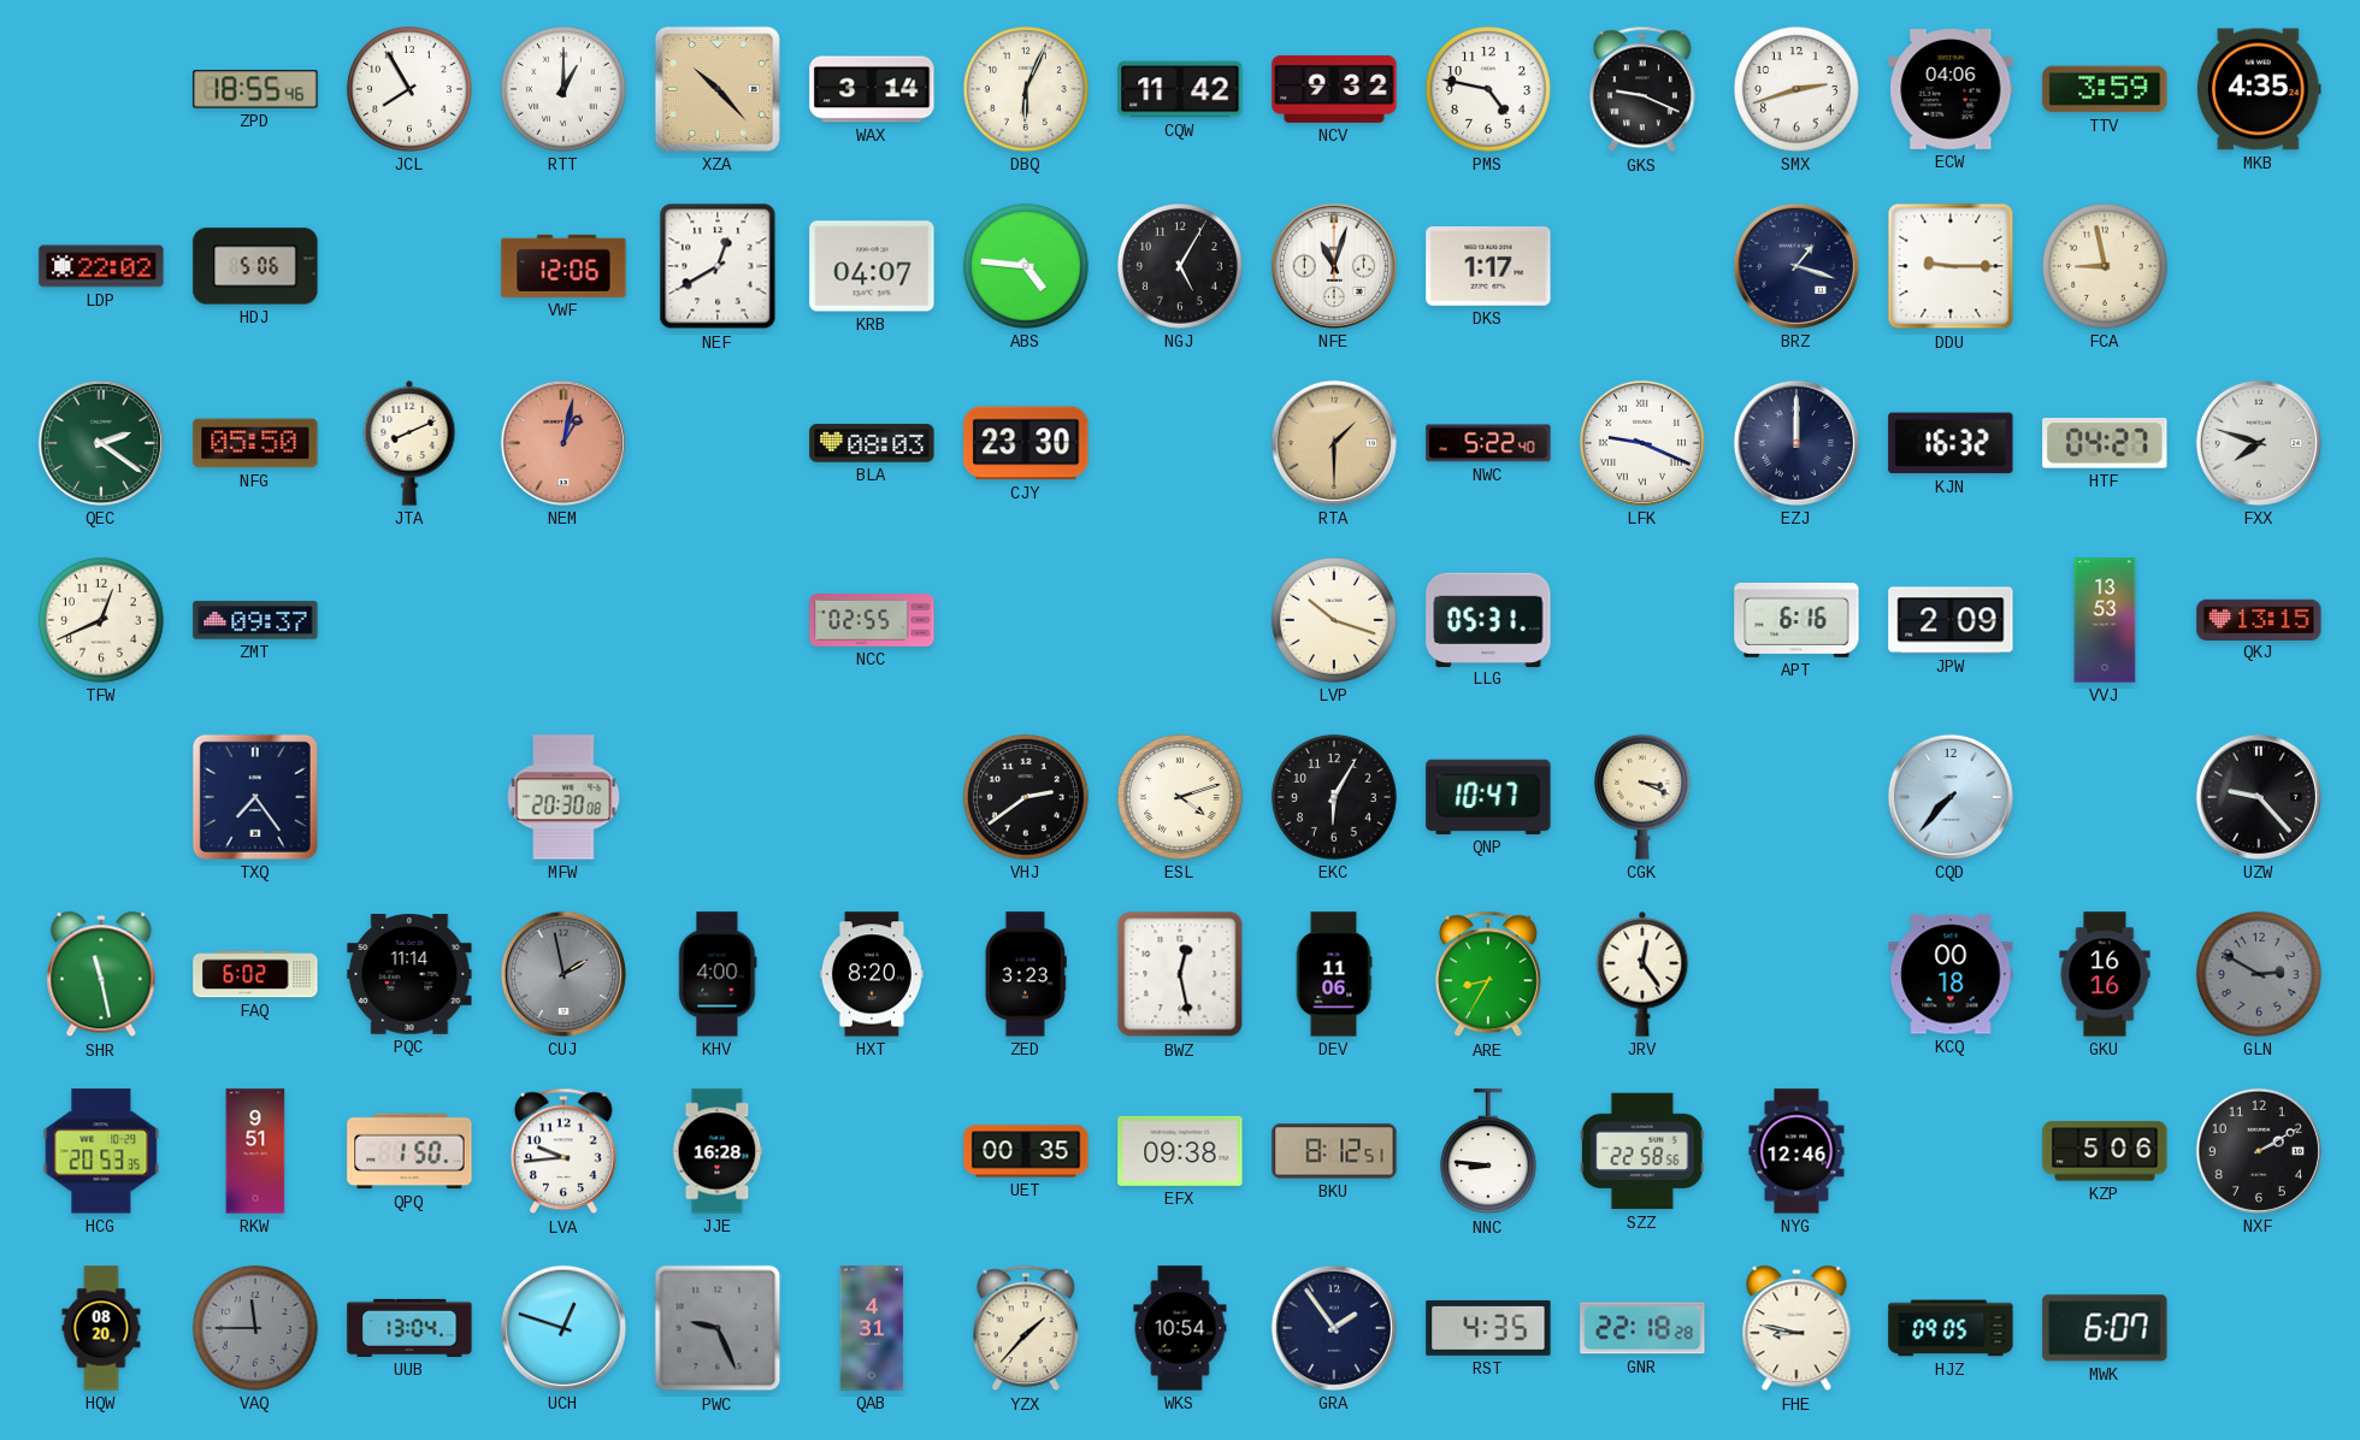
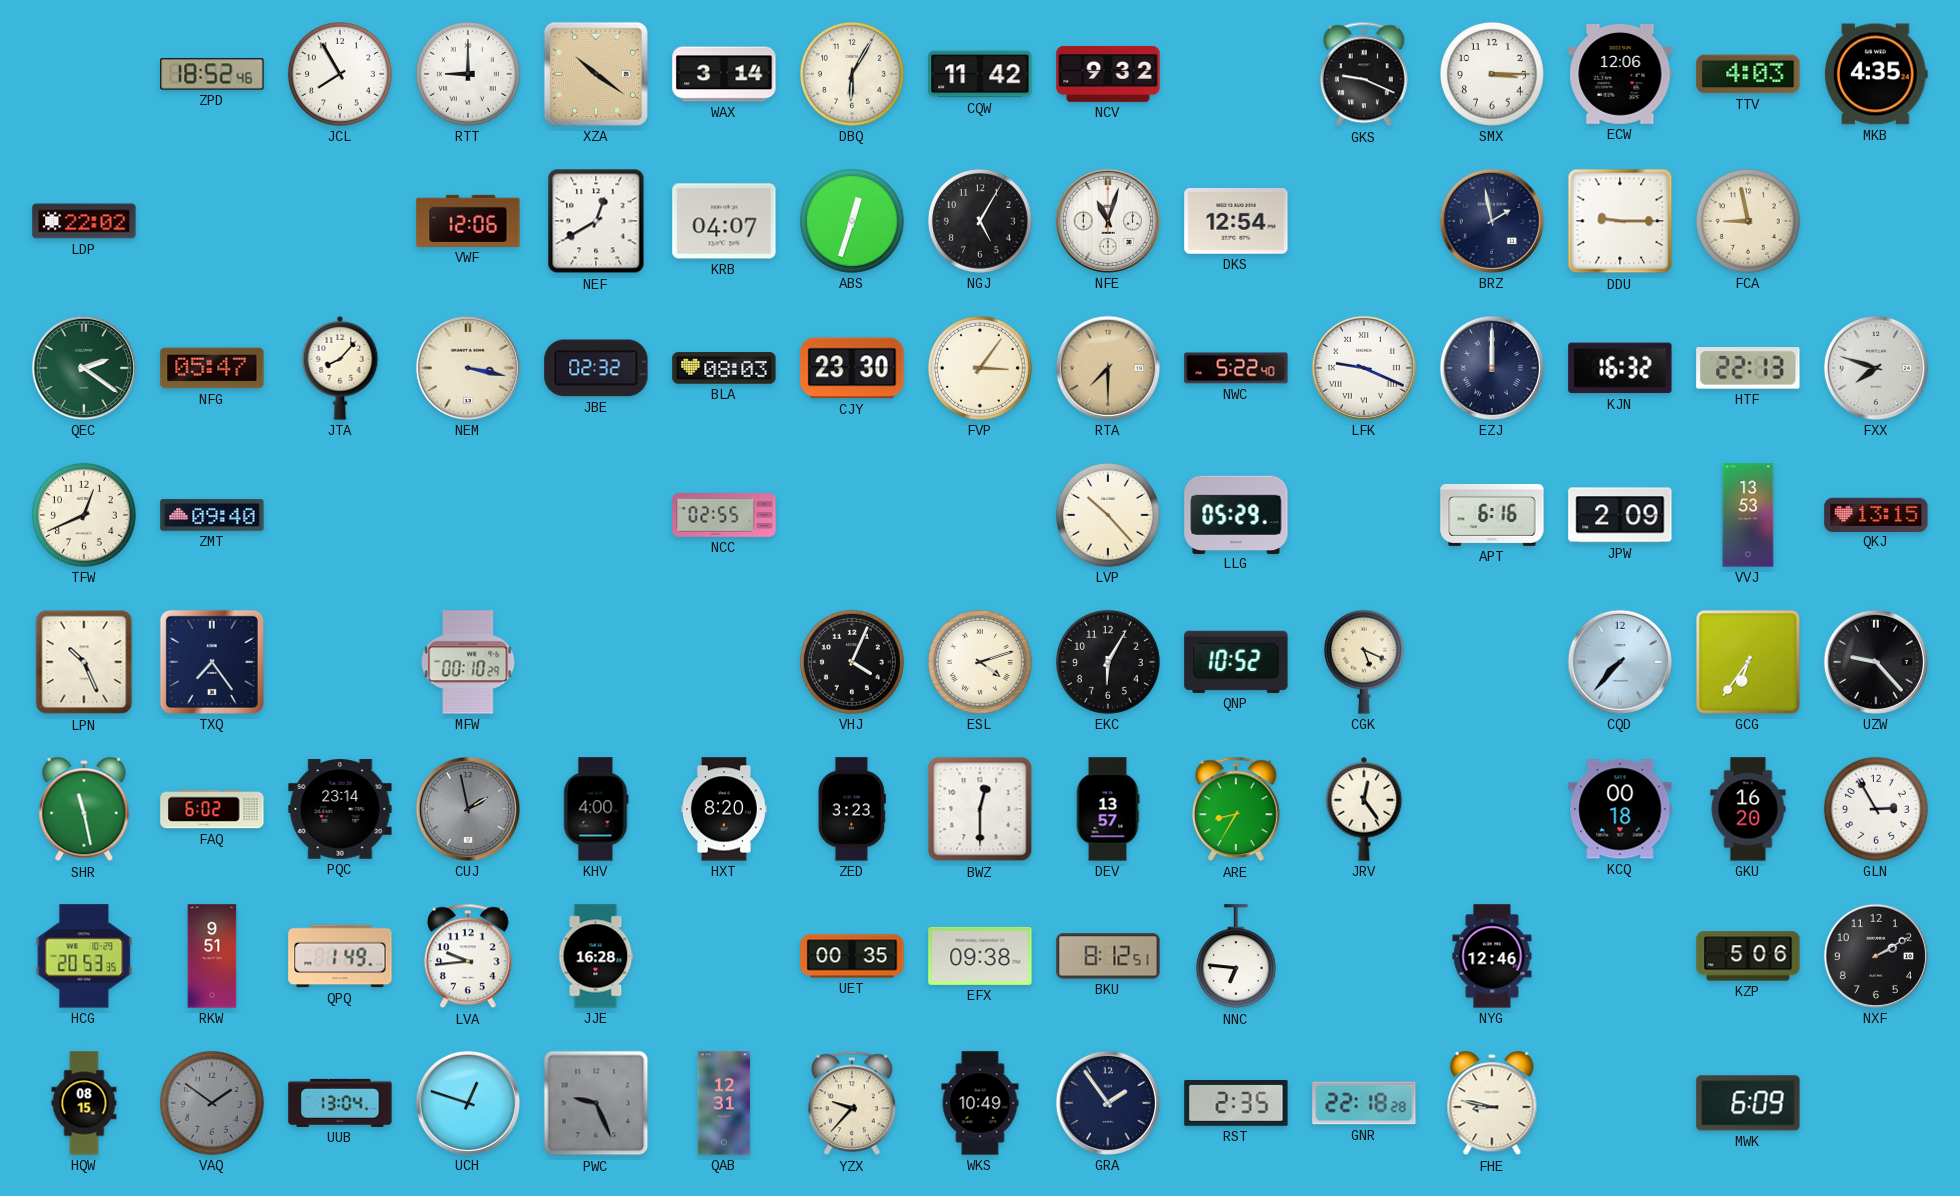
ZPD: 18:55 -> 18:52 (212, 74)
RTT: 1:00 -> 9:00 (468, 74)
XZA: 10:23 -> 10:21 (596, 74)
DBQ: 6:04 -> 6:05 (852, 74)
PMS: 4:47 -> none (1488, 89)
SMX: 2:42 -> 3:15 (1492, 74)
ECW: 04:06 -> 12:06 (1620, 75)
TTV: 3:59 -> 4:03 (1748, 74)
HDJ: 5:06 -> none (255, 266)
ABS: 4:46 -> 12:33 (852, 221)
DKS: 1:17 -> 12:54 (1236, 222)
BRZ: 1:18 -> 1:58 (1492, 221)
NFG: 05:50 -> 05:47 (212, 368)
JTA: 8:11 -> 8:07 (340, 368)
NEM: 1:02 -> 3:17 (468, 368)
NEM dial: salmon -> cream (468, 368)
JBE: none -> 02:32 (596, 368)
FVP: none -> 3:06 (980, 368)
RTA: 1:30 -> 7:30 (1108, 368)
HTF: 04:27 -> 22:13 (1748, 368)
ZMT: 09:37 -> 09:40 (212, 515)
LVP: 10:18 -> 10:23 (1108, 515)
LLG: 05:31 -> 05:29 (1236, 514)
LPN: none -> 10:26 (84, 662)
MFW: 20:30 -> 00:10 (468, 662)
VHJ: 2:39 -> 4:04 (852, 662)
QNP: 10:47 -> 10:52 (1236, 662)
CGK: 3:19 -> 5:19 (1364, 662)
GCG: none -> 6:36 (1748, 662)
PQC: 11:14 -> 23:14 (340, 809)
BWZ: 12:28 -> 12:30 (980, 809)
DEV: 11:06 -> 13:57 (1108, 809)
GKU: 16:16 -> 16:20 (1748, 809)
GLN: 2:50 -> 2:55 (1876, 809)
GLN dial: grey -> white (1876, 809)
QPQ: 1:50 -> 1:49 (340, 956)
NNC: 8:46 -> 6:46 (1236, 957)
SZZ: 22:58 -> none (1642, 1151)
HQW: 08:20 -> 08:15 (84, 1103)
VAQ: 11:45 -> 1:51 (212, 1103)
QAB: 4:31 -> 12:31 (724, 1103)
YZX: 1:37 -> 9:37 (852, 1103)
WKS: 10:54 -> 10:49 (980, 1103)
RST: 4:35 -> 2:35 (1236, 1104)
HJZ: 09:05 -> none (1951, 1328)
MWK: 6:07 -> 6:09 (1748, 1103)
